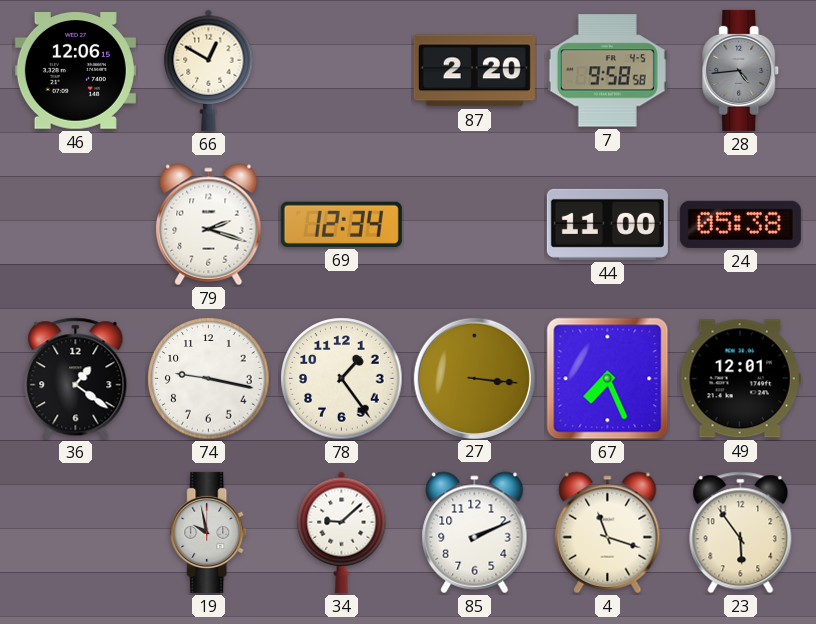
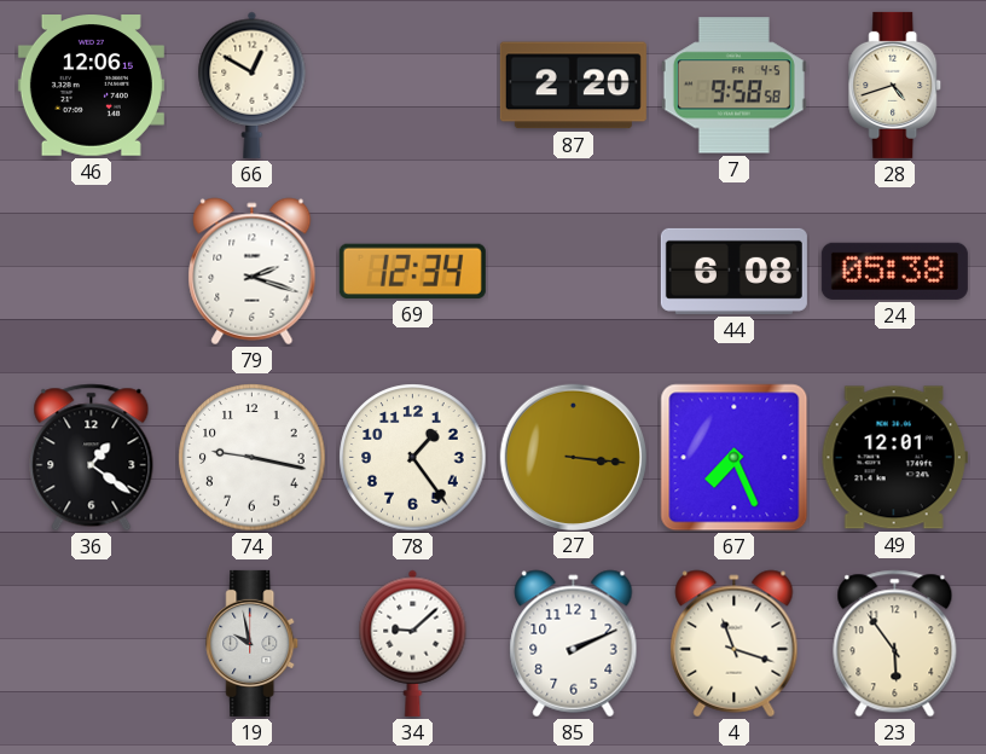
28: 4:44 -> 4:42 (895, 85)
28 dial: grey -> cream (895, 85)
44: 11:00 -> 6:08 (733, 271)
